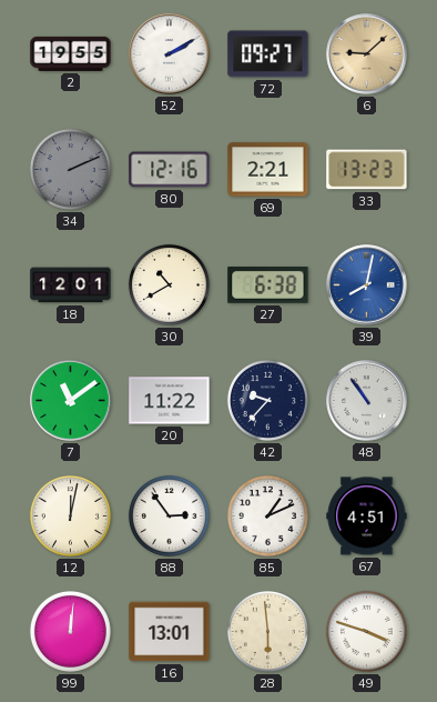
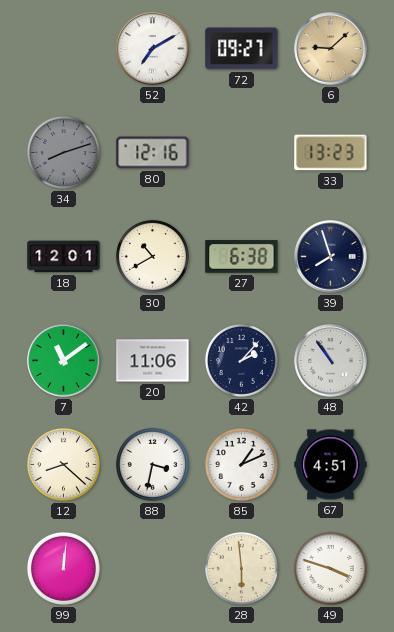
2: 19:55 -> none (71, 53)
52: 2:10 -> 7:10 (153, 49)
34: 2:11 -> 8:12 (63, 152)
69: 2:21 -> none (268, 170)
39: 8:02 -> 7:57 (331, 257)
39 dial: blue -> navy (331, 257)
20: 11:22 -> 11:06 (153, 361)
42: 9:37 -> 2:07 (241, 360)
12: 12:02 -> 8:22 (63, 464)
88: 2:54 -> 3:32 (152, 464)
16: 13:01 -> none (170, 632)
